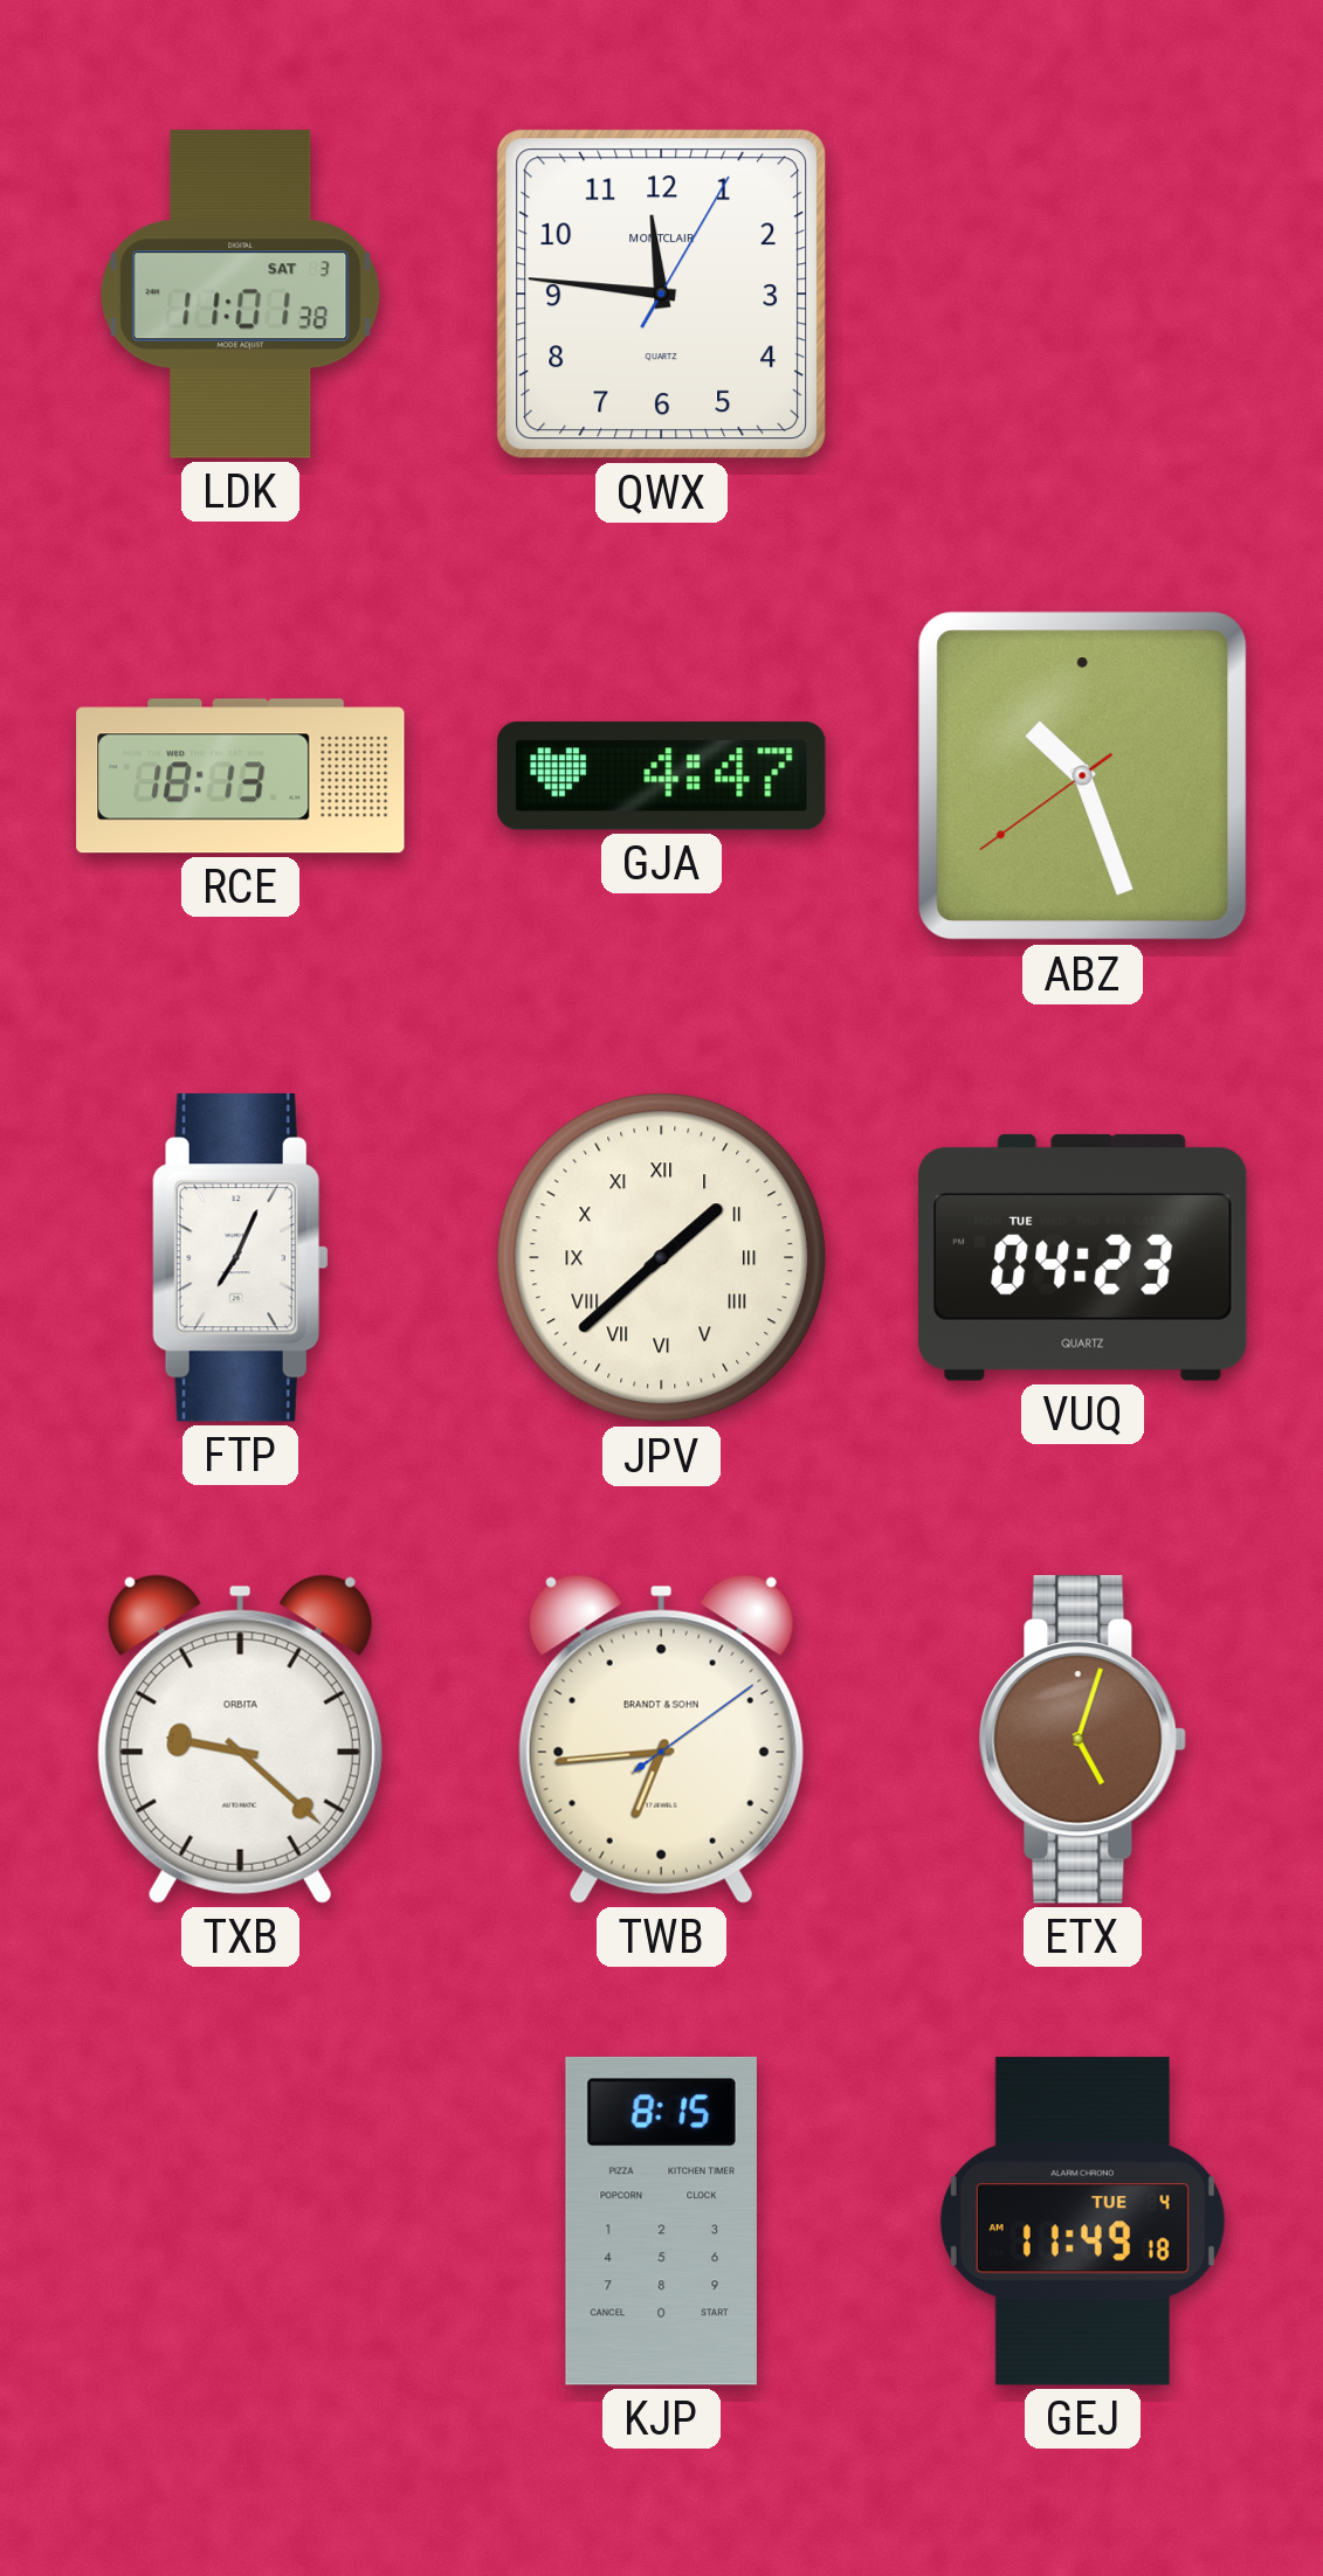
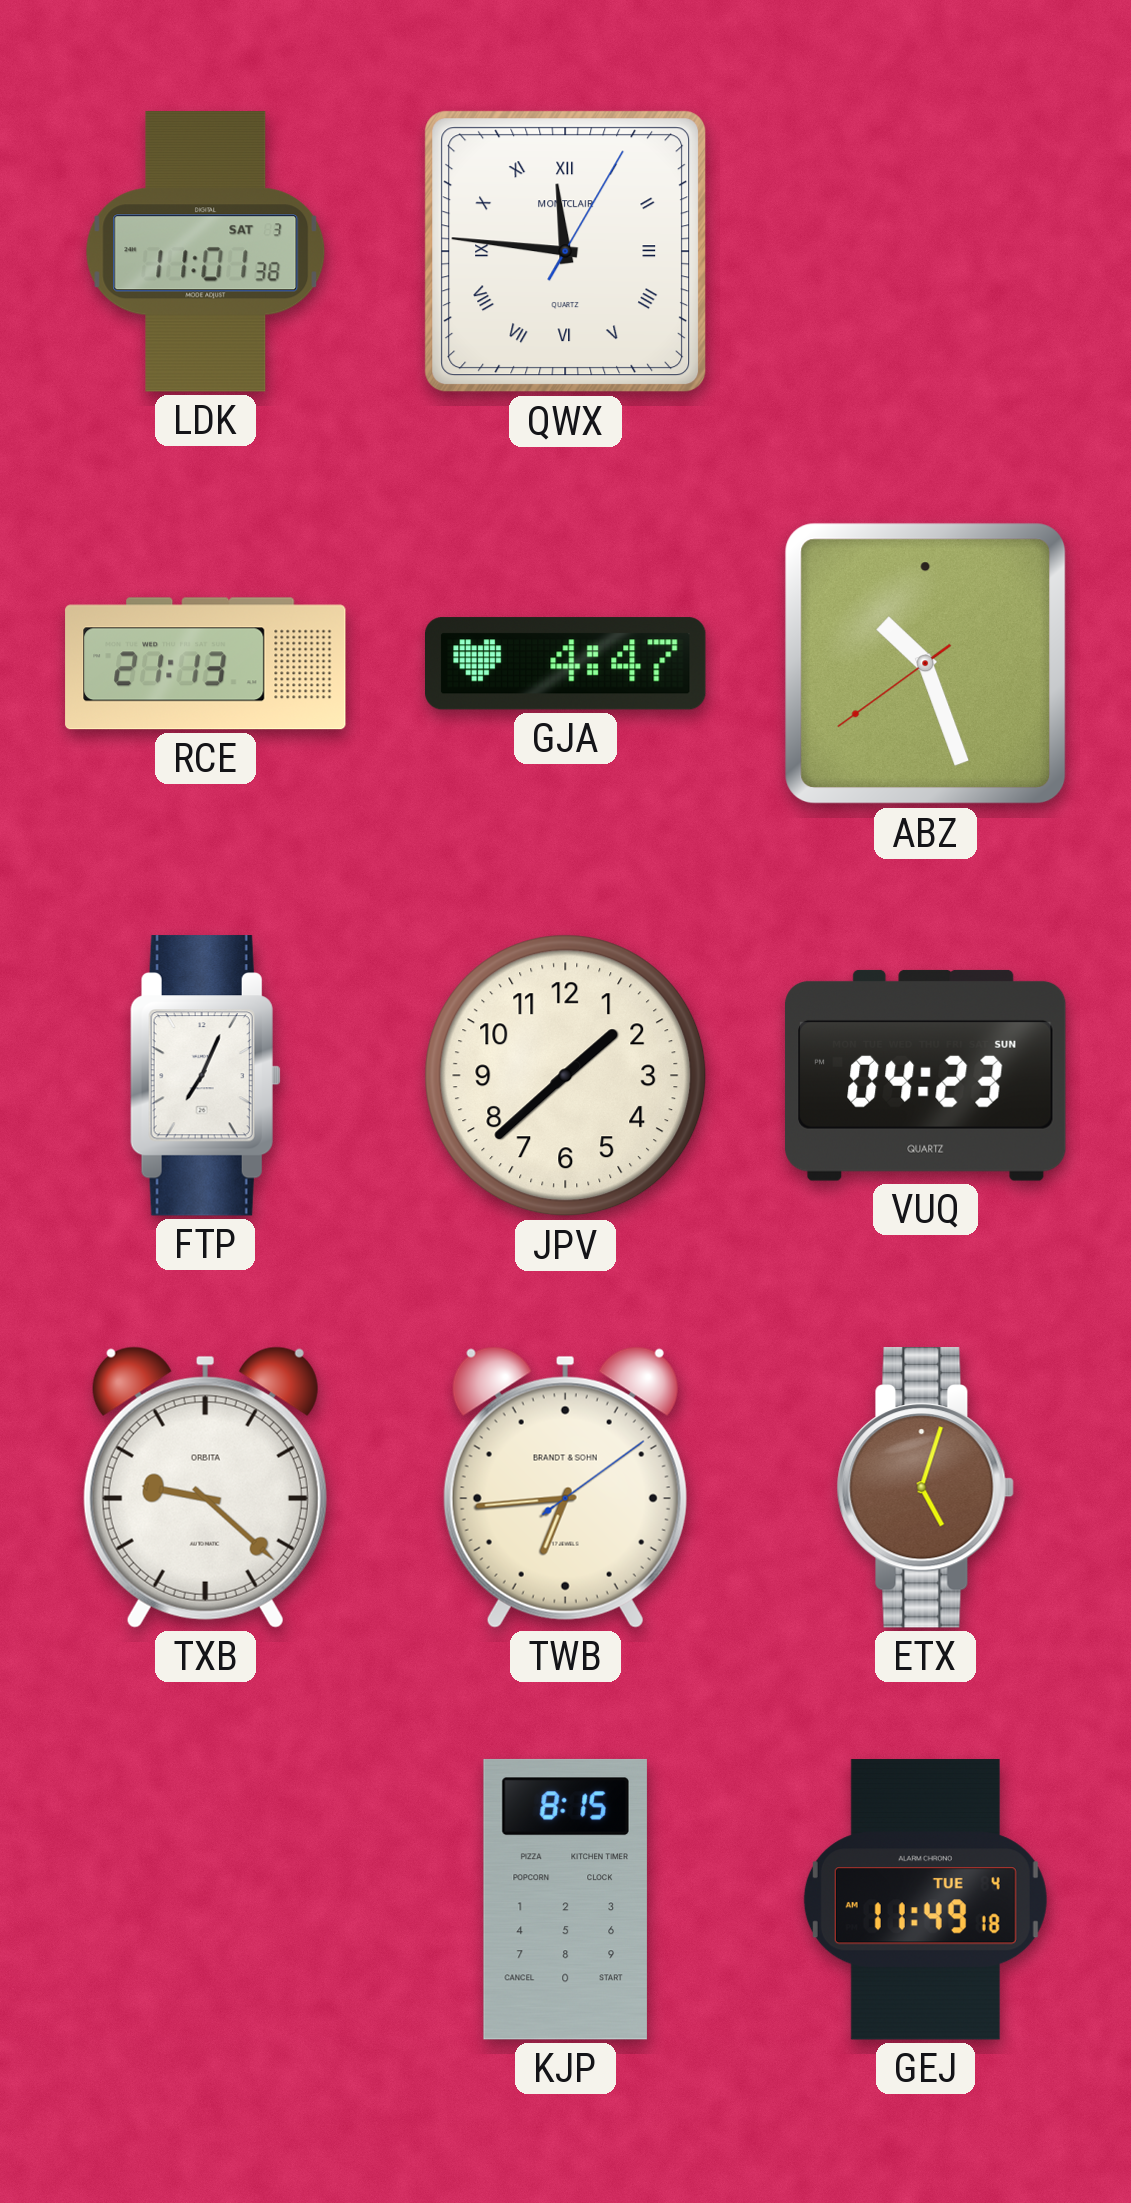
QWX numerals: Arabic -> Roman (566, 252)
RCE: 18:13 -> 21:13 (206, 664)
JPV numerals: Roman -> Arabic (566, 1076)
VUQ date: TUE -> SUN (926, 1075)
